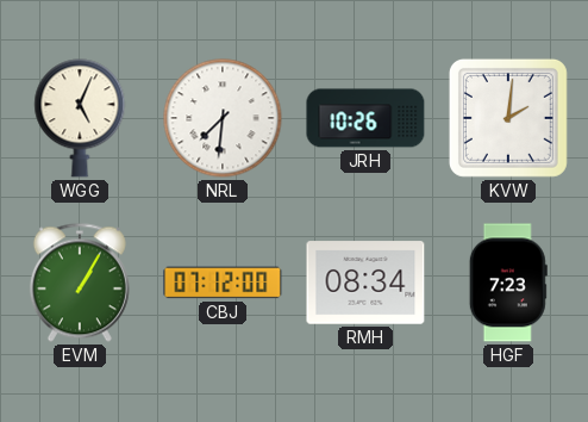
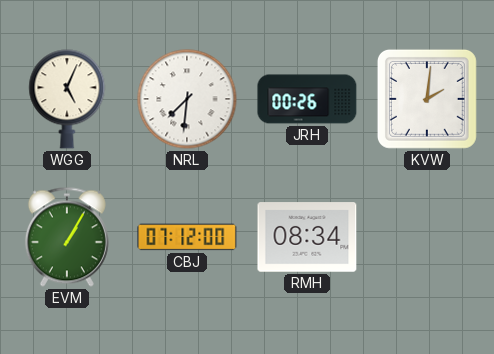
JRH: 10:26 -> 00:26 (307, 99)
HGF: 7:23 -> none (508, 283)
